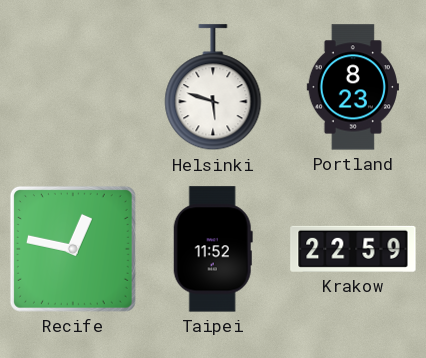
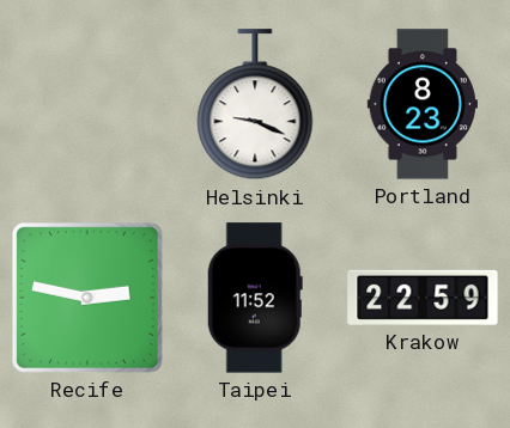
Helsinki: 5:48 -> 9:19 (255, 105)
Recife: 12:47 -> 2:47 (87, 298)
